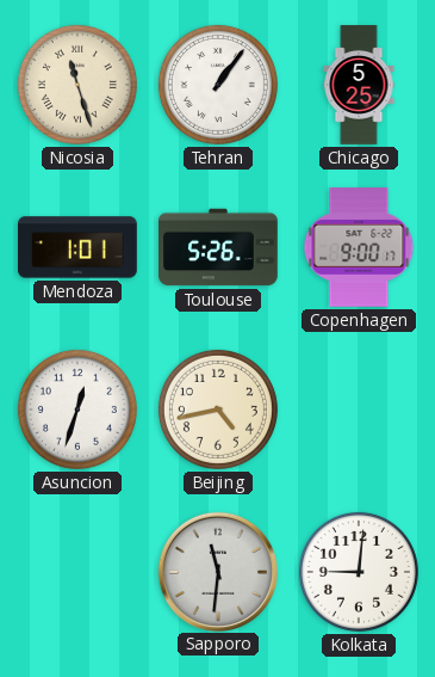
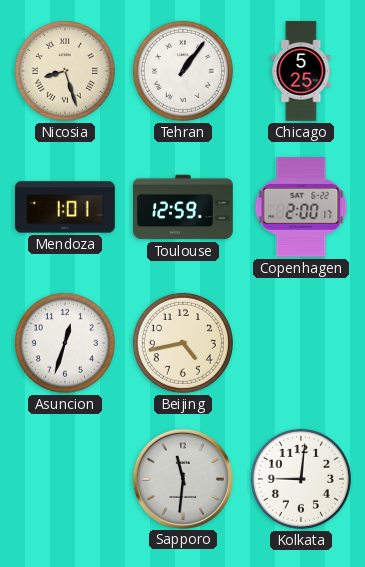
Nicosia: 11:27 -> 8:27 (65, 71)
Toulouse: 5:26 -> 12:59 (183, 207)
Copenhagen: 9:00 -> 2:00 (301, 208)
